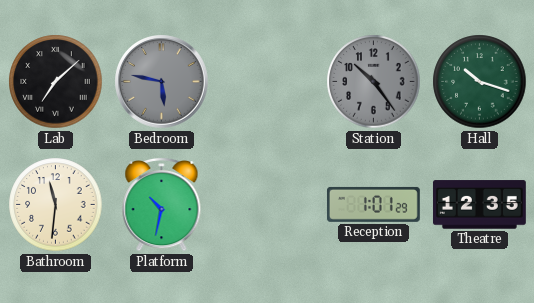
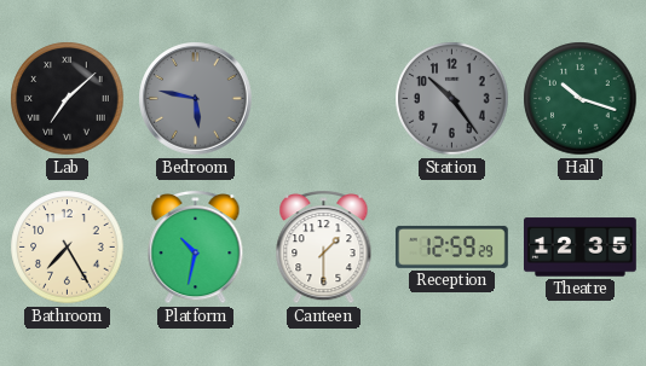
Bathroom: 11:31 -> 7:25 (68, 248)
Canteen: none -> 1:30 (324, 246)
Reception: 1:01 -> 12:59 (451, 246)
